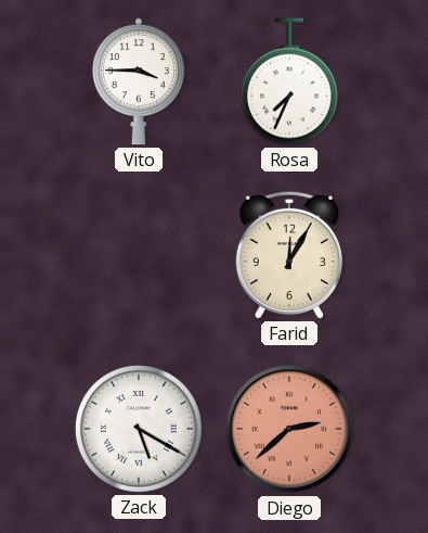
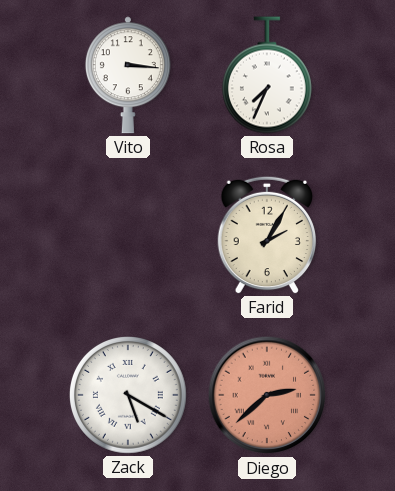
Vito: 3:45 -> 3:16 (128, 75)
Farid: 12:05 -> 2:05 (266, 235)
